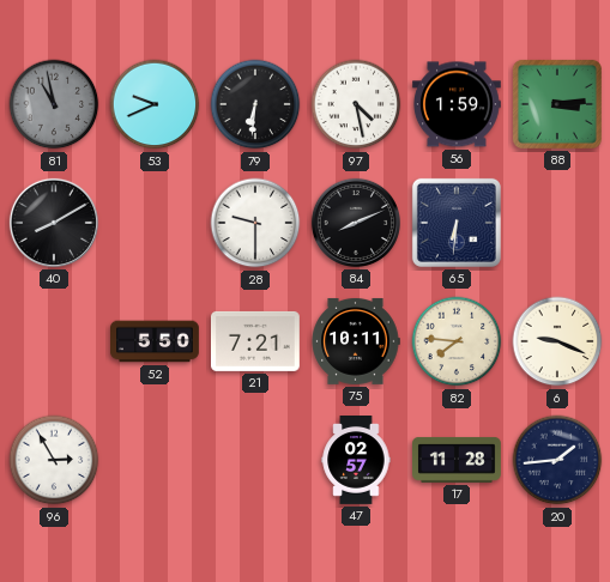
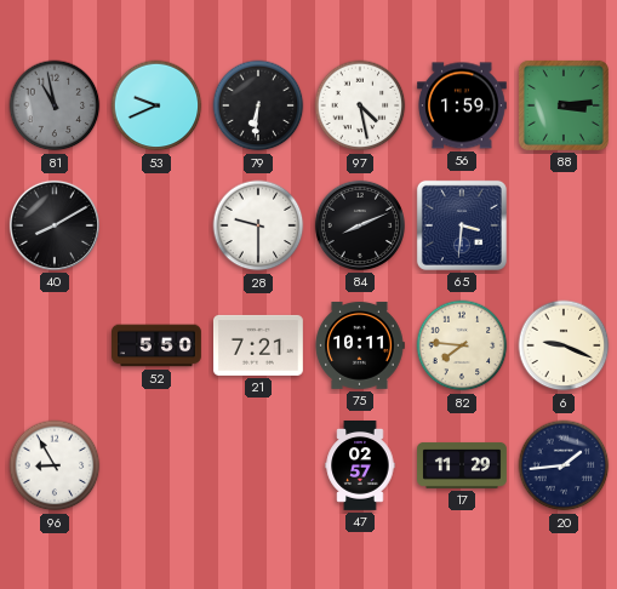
65: 6:31 -> 3:31 (462, 225)
96: 2:55 -> 8:55 (55, 465)
17: 11:28 -> 11:29 (463, 465)
